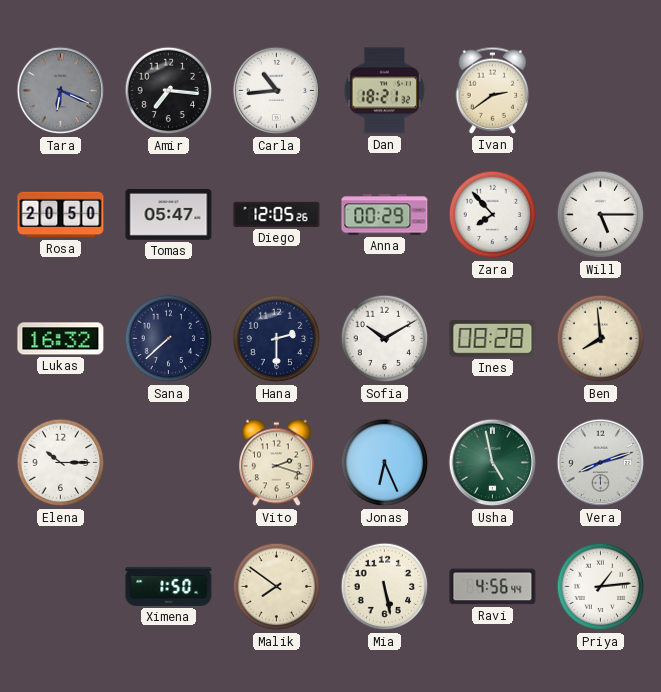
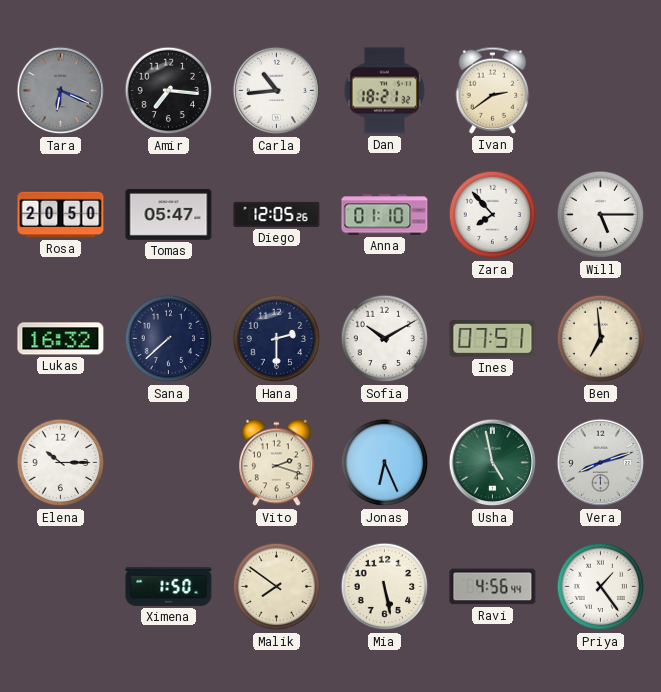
Anna: 00:29 -> 01:10 (385, 215)
Ines: 08:28 -> 07:51 (493, 338)
Ben: 7:59 -> 6:59 (601, 339)
Priya: 1:14 -> 1:24 (601, 587)
